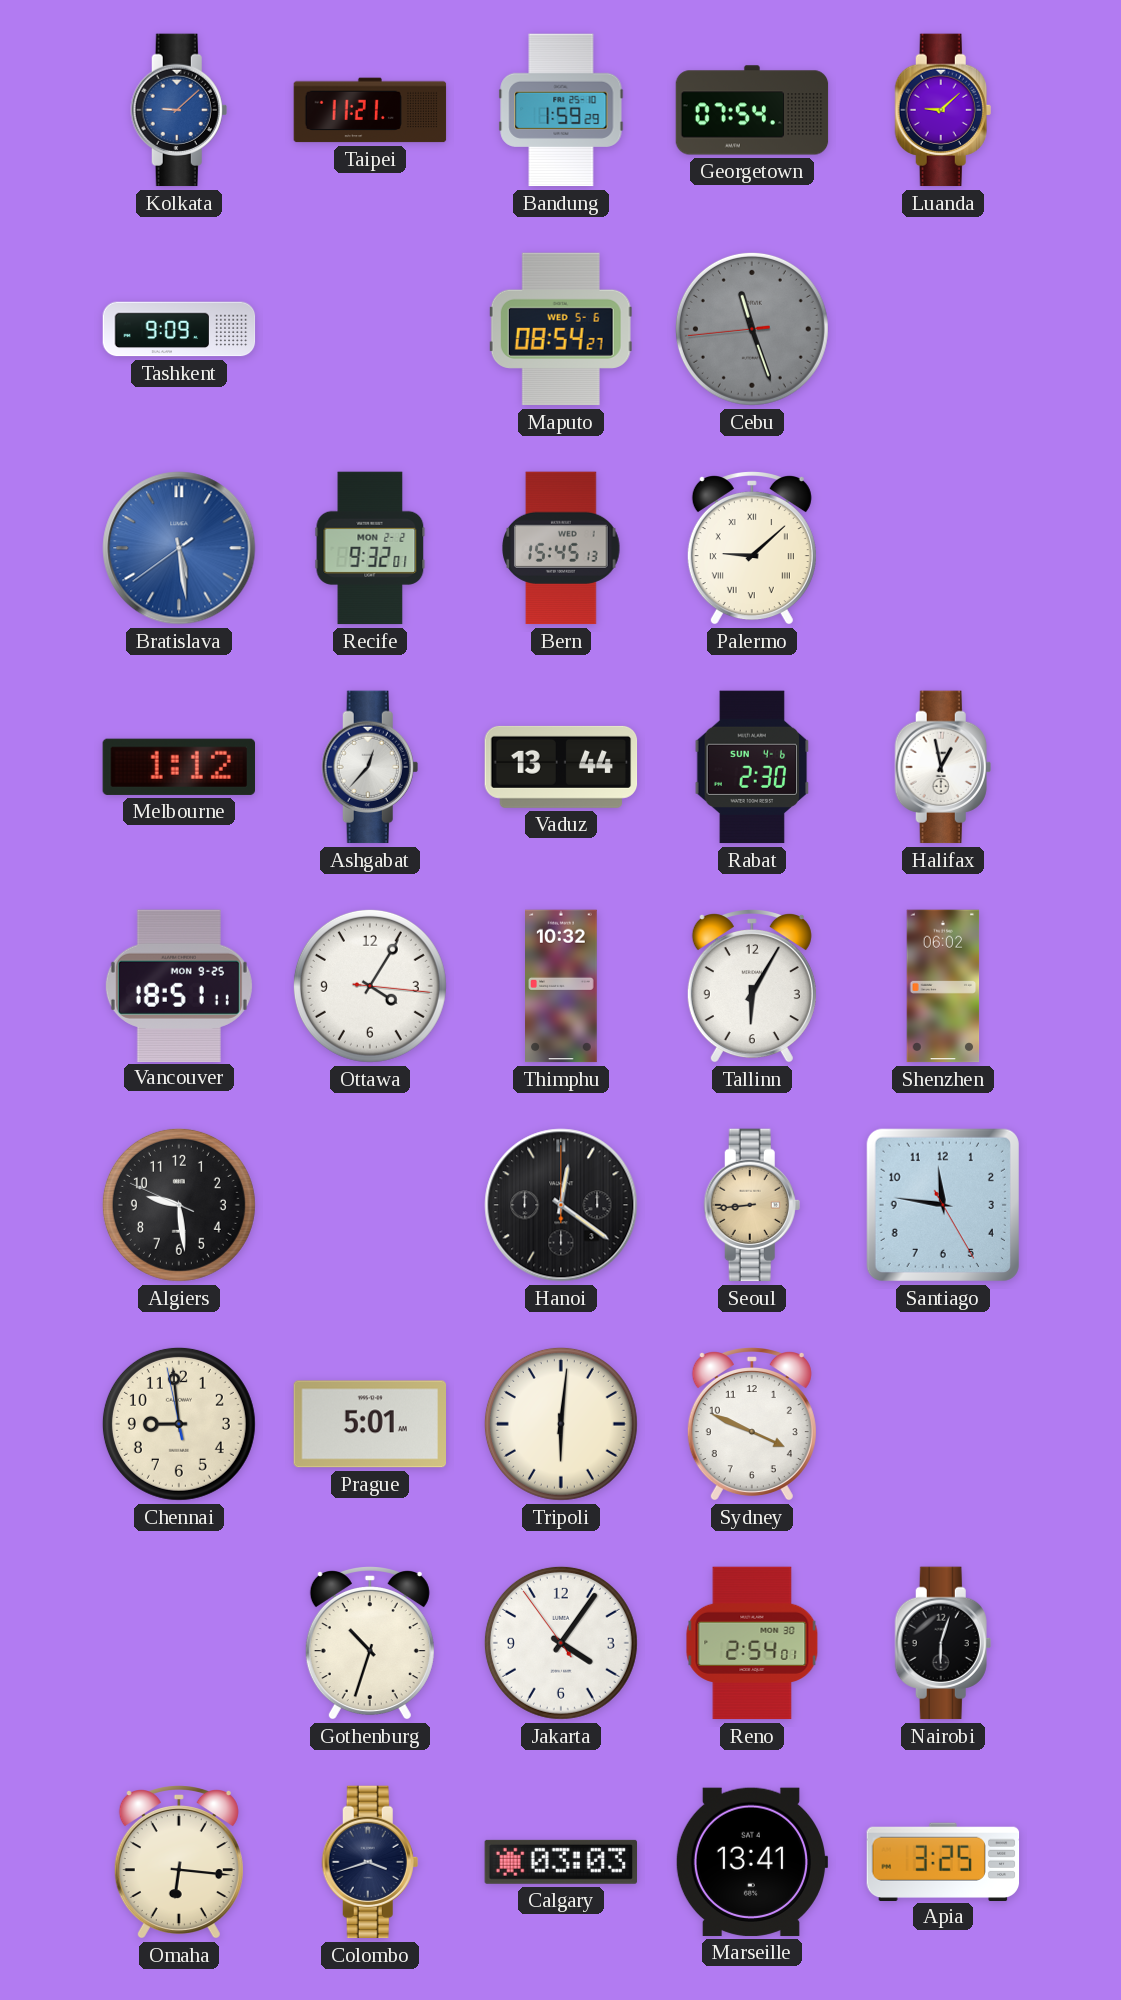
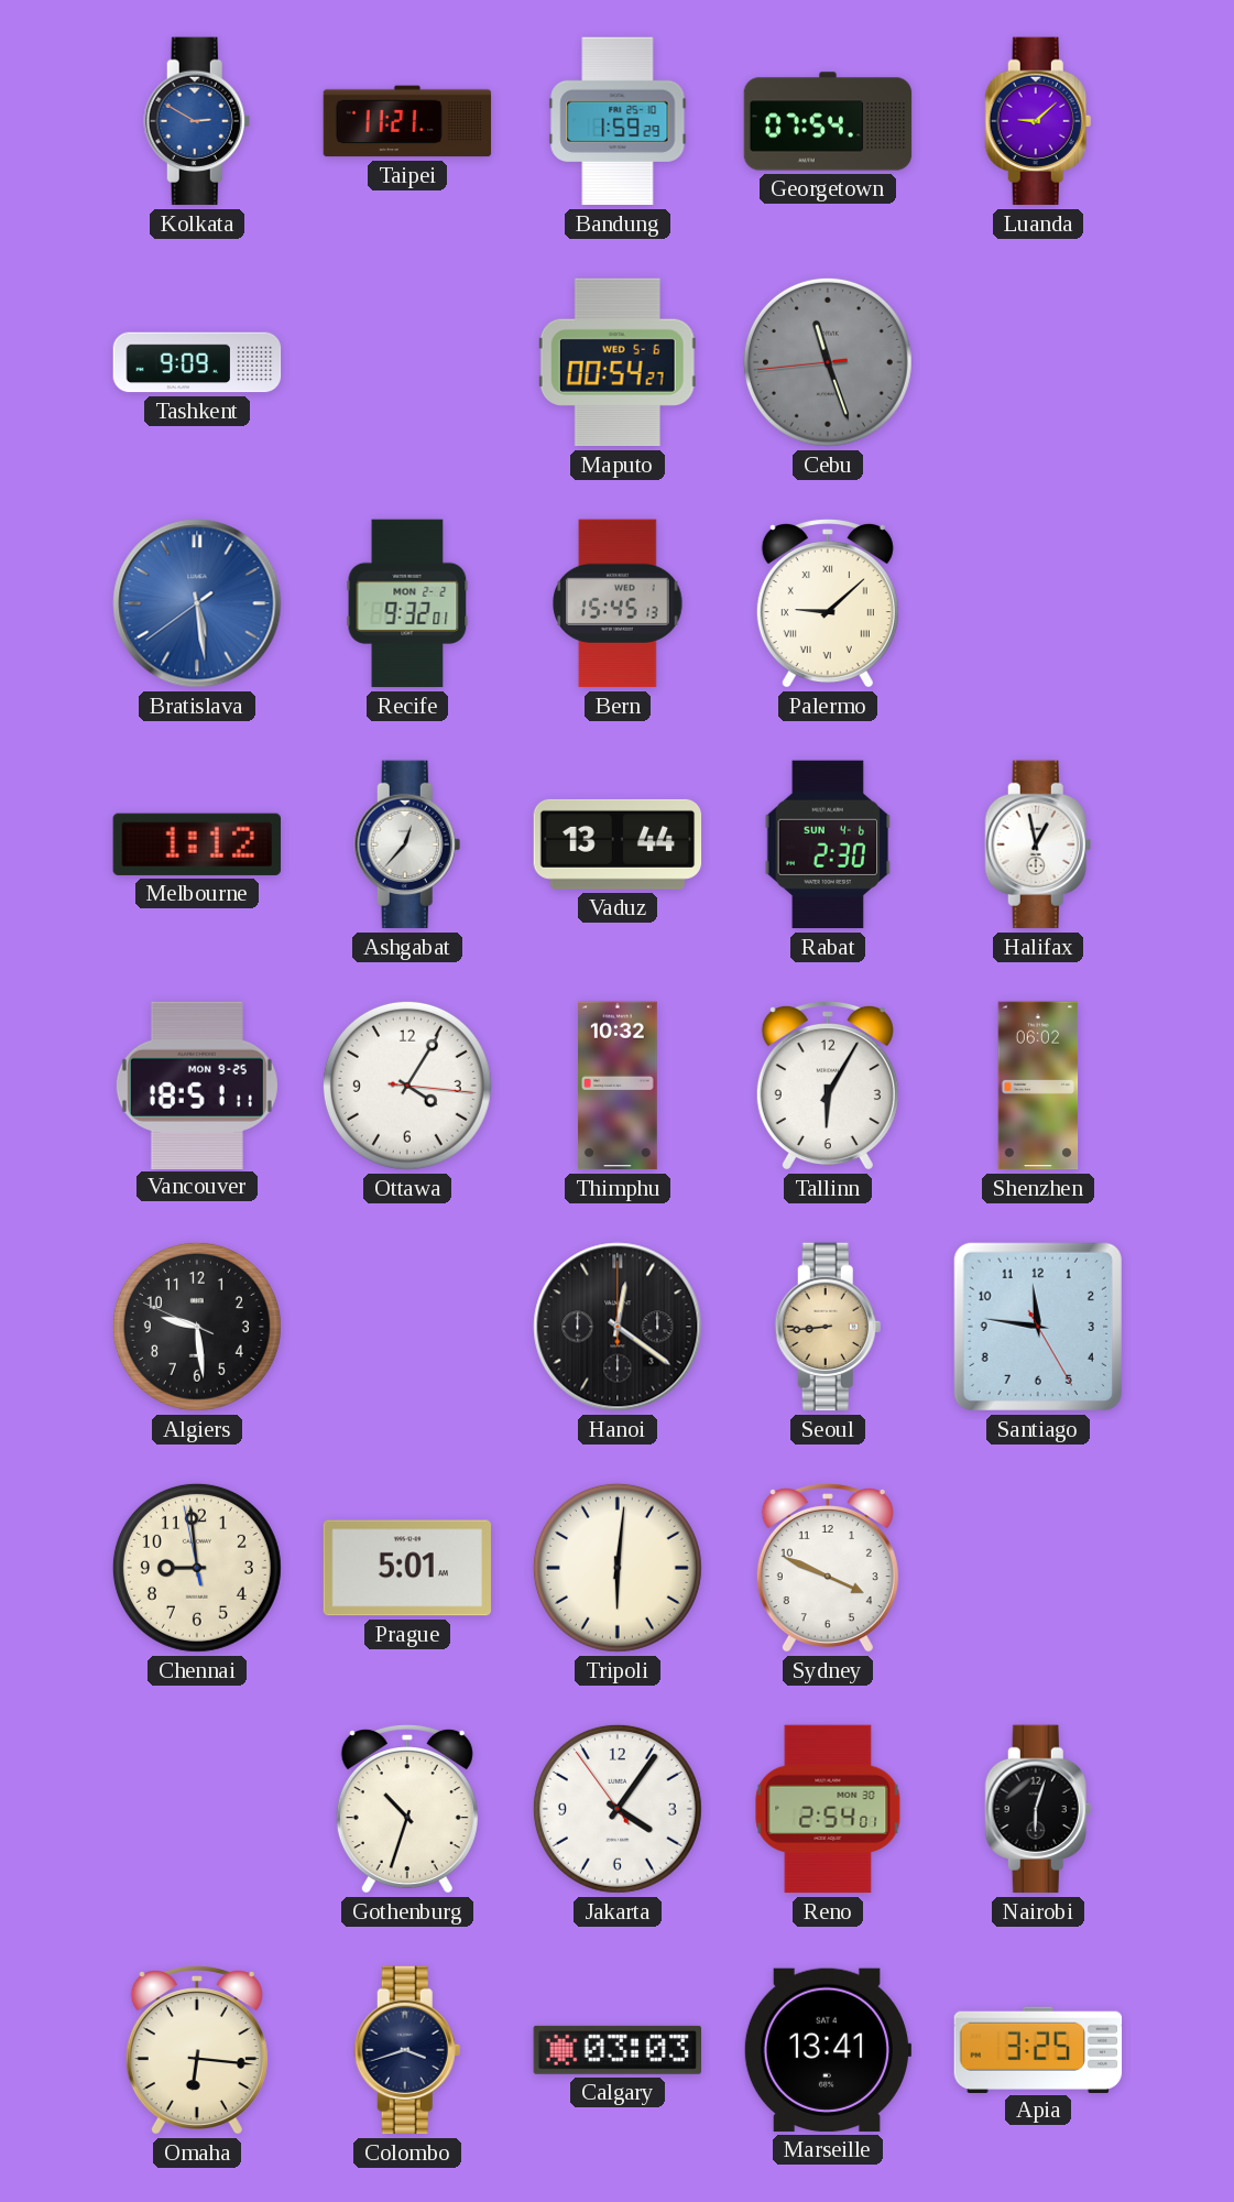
Kolkata: 9:08 -> 2:50 (197, 121)
Maputo: 08:54 -> 00:54 (618, 362)
